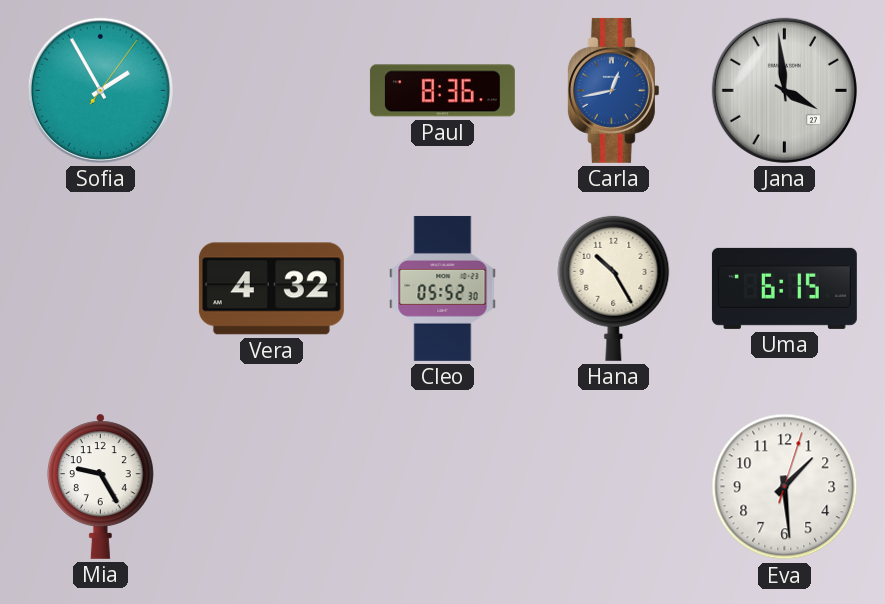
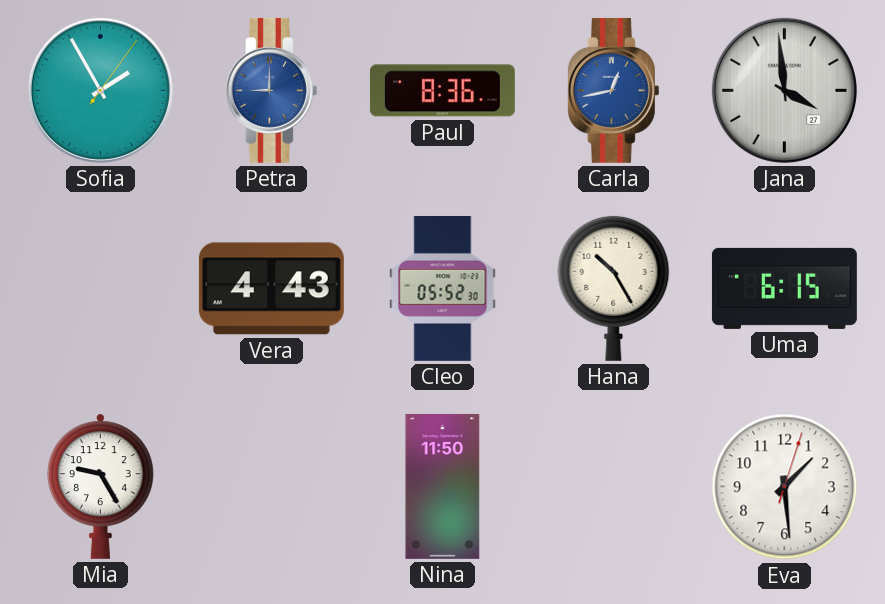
Petra: none -> 9:00 (271, 90)
Vera: 4:32 -> 4:43 (271, 289)
Nina: none -> 11:50 (443, 486)
